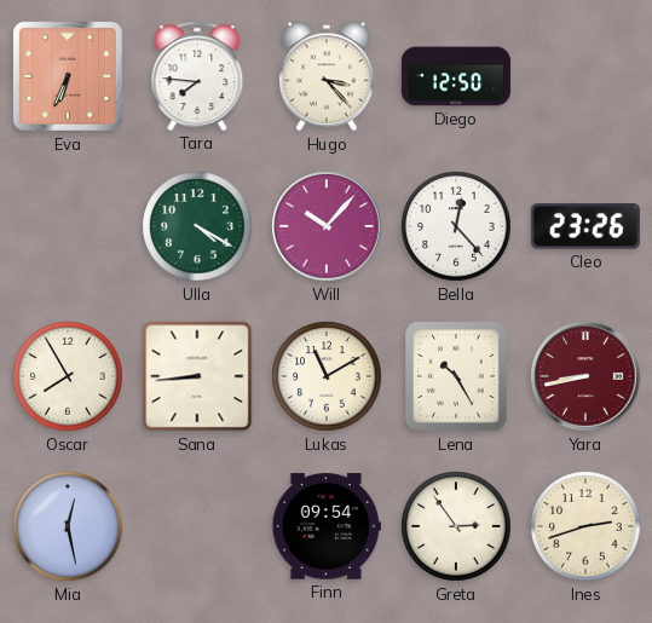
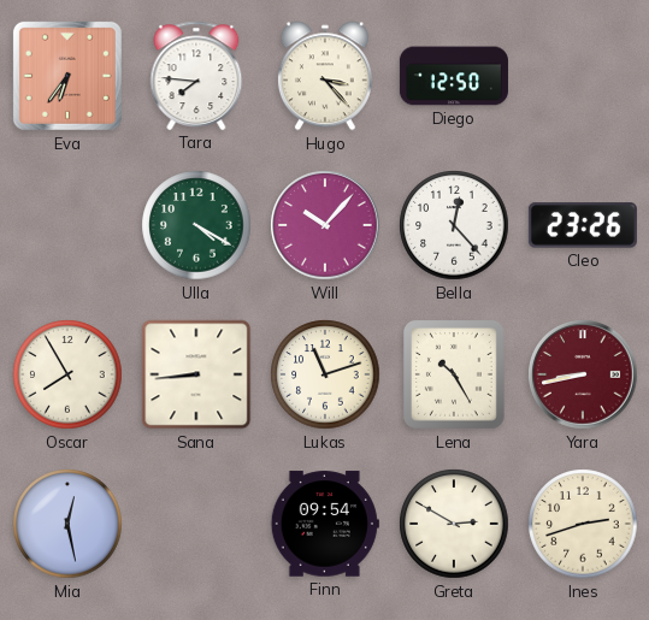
Eva: 6:34 -> 6:36 (67, 76)
Lukas: 11:10 -> 11:12 (325, 374)
Greta: 2:54 -> 2:50 (454, 524)
